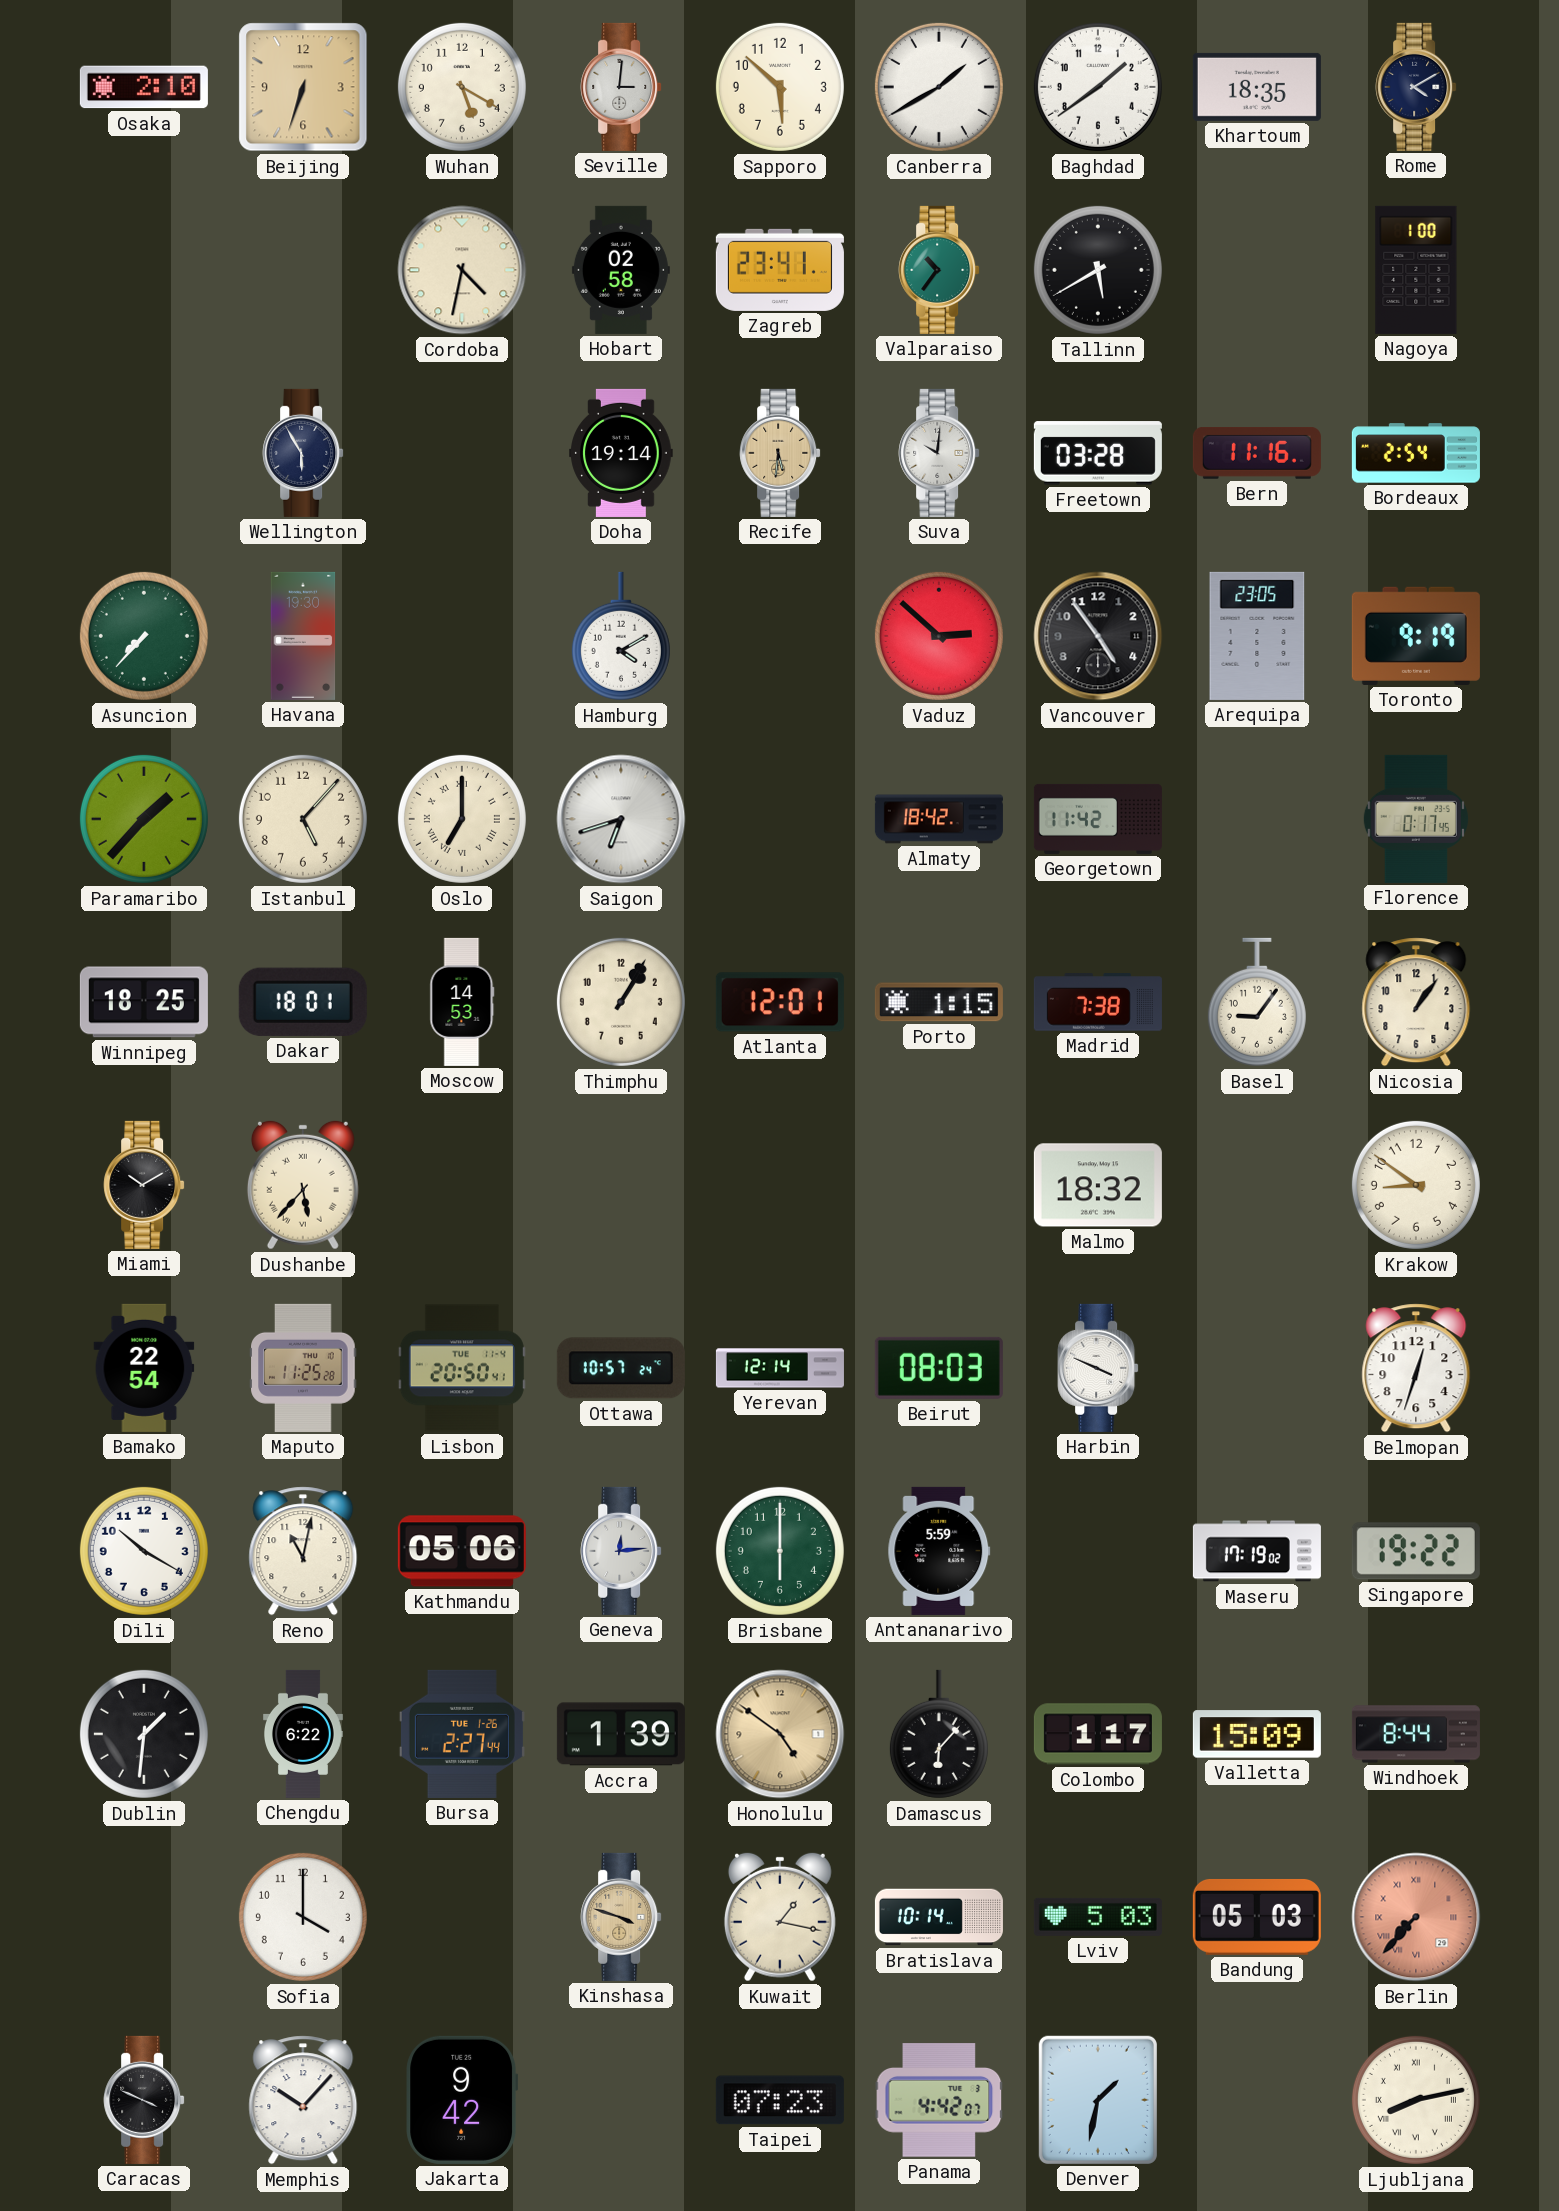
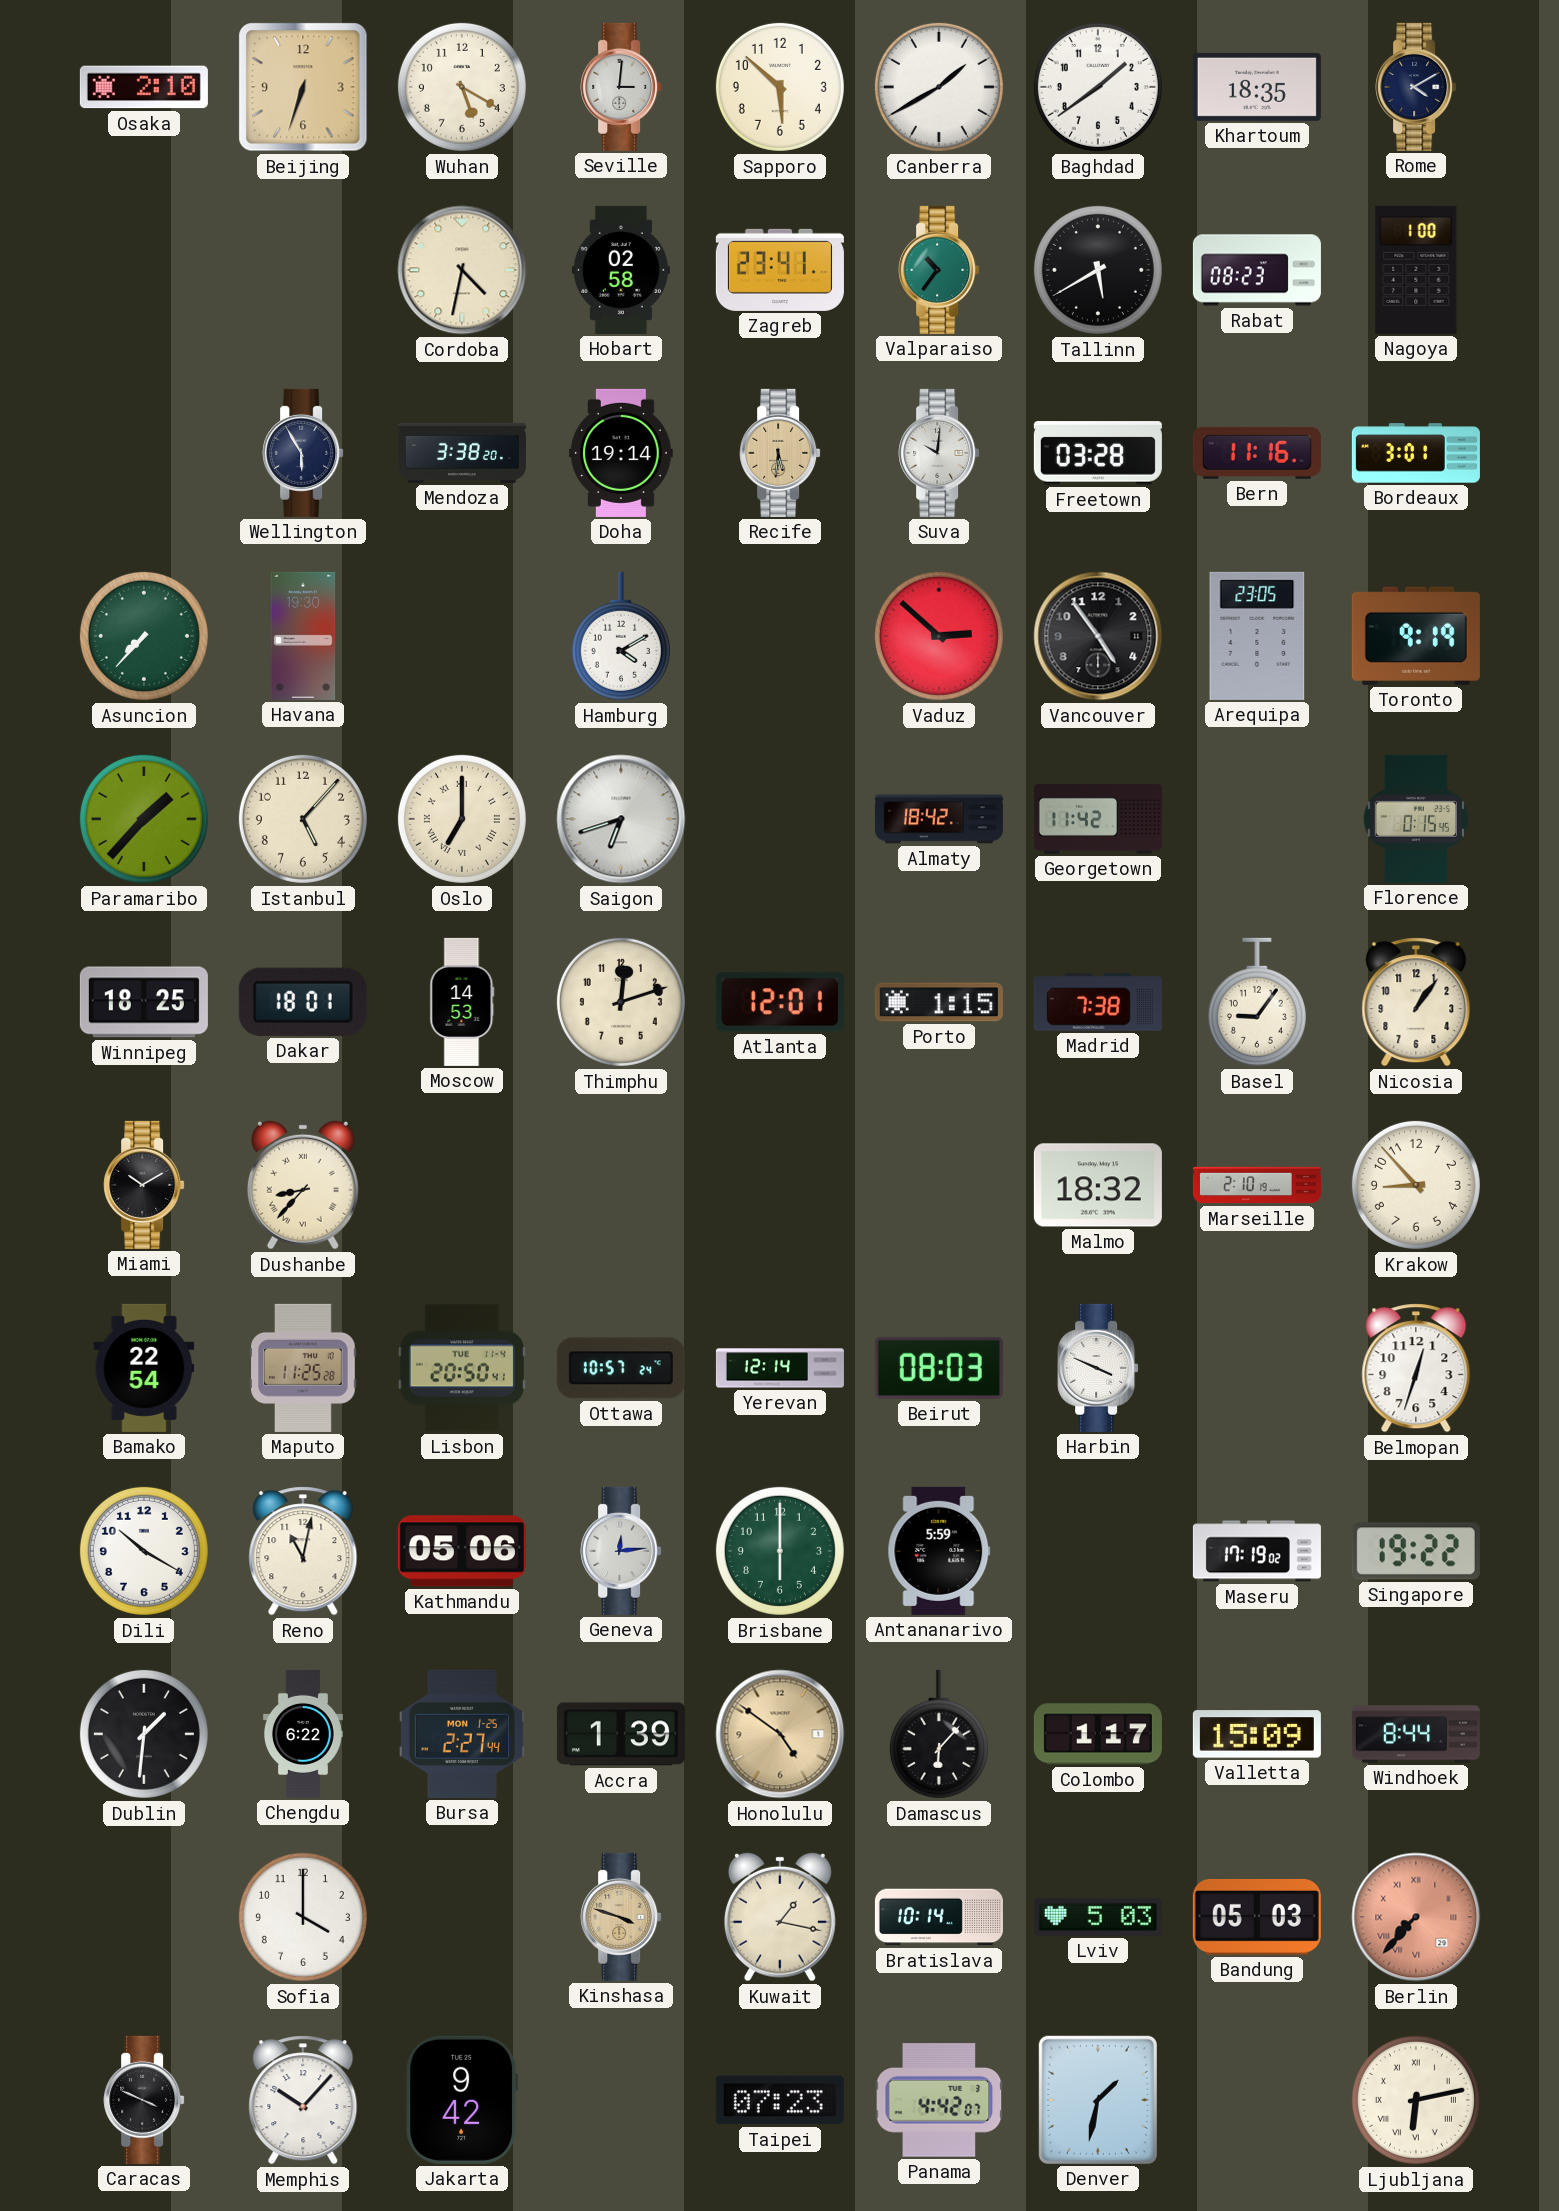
Rabat: none -> 08:23 (1257, 270)
Mendoza: none -> 3:38 (462, 453)
Bordeaux: 2:54 -> 3:01 (1416, 453)
Florence: 0:17 -> 0:15 (1416, 819)
Thimphu: 1:05 -> 12:12 (621, 1002)
Dushanbe: 5:37 -> 8:37 (303, 1185)
Marseille: none -> 2:10 (1257, 1185)
Krakow: 8:51 -> 8:53 (1416, 1185)
Bursa date: TUE 1-26 -> MON 1-25 (462, 1734)
Ljubljana: 8:13 -> 6:13 (1416, 2100)
